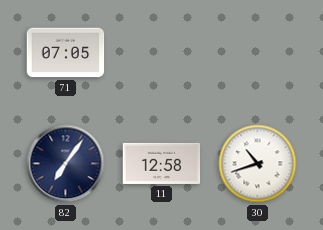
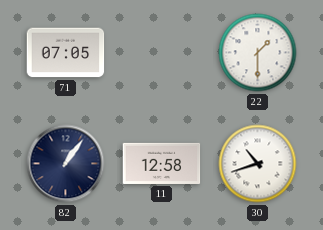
22: none -> 1:30 (258, 53)
82: 7:06 -> 1:06 (66, 164)
